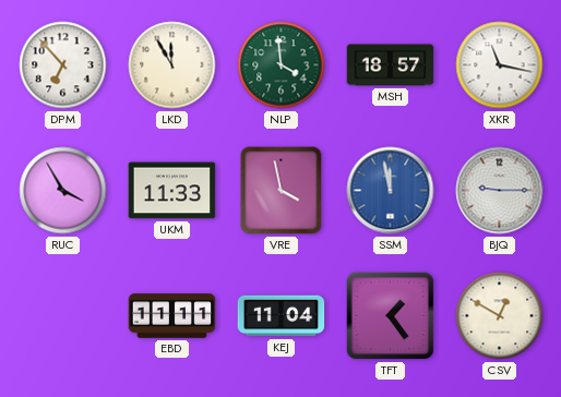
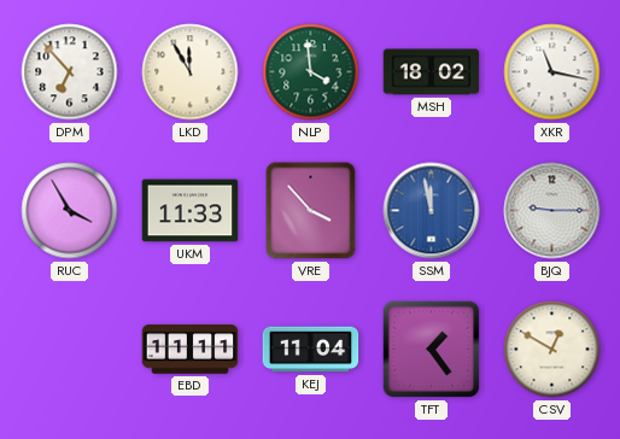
MSH: 18:57 -> 18:02 (432, 72)
VRE: 3:58 -> 3:53 (311, 211)
